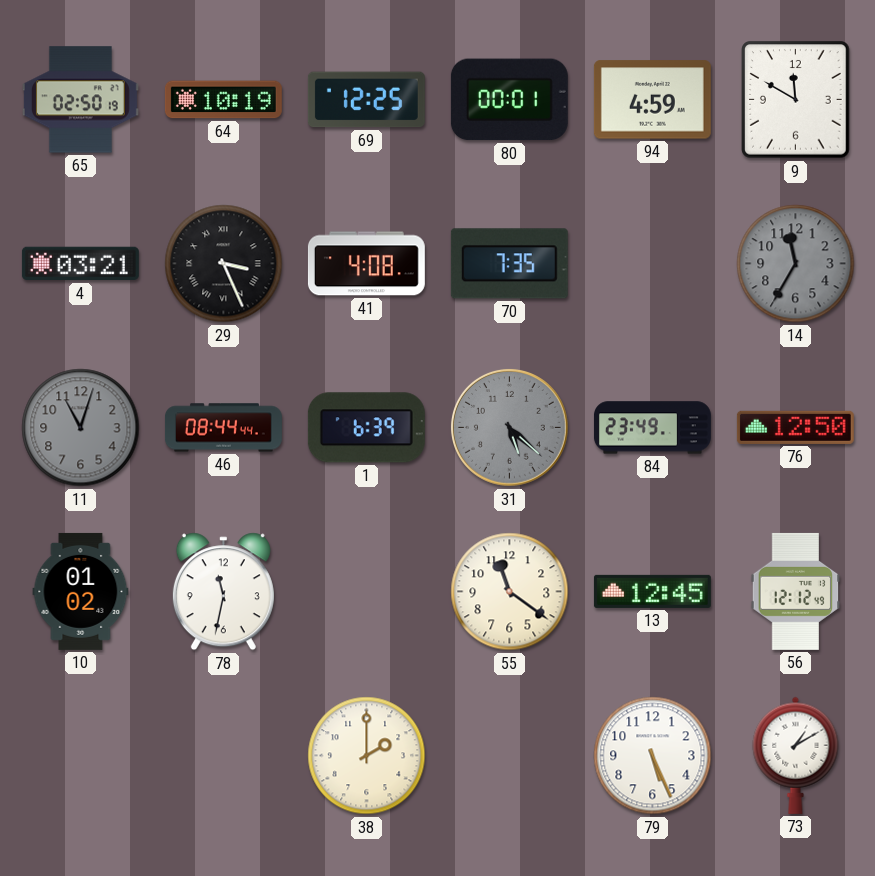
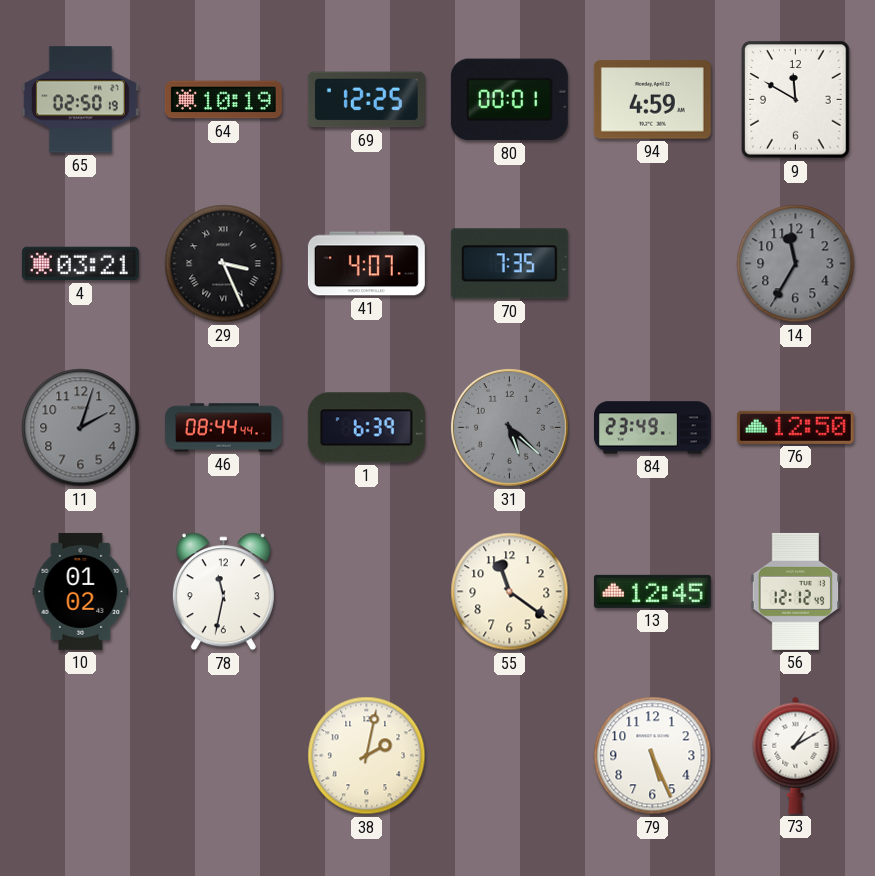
41: 4:08 -> 4:07 (366, 264)
11: 11:03 -> 2:03 (81, 428)
38: 2:00 -> 2:02 (367, 756)
